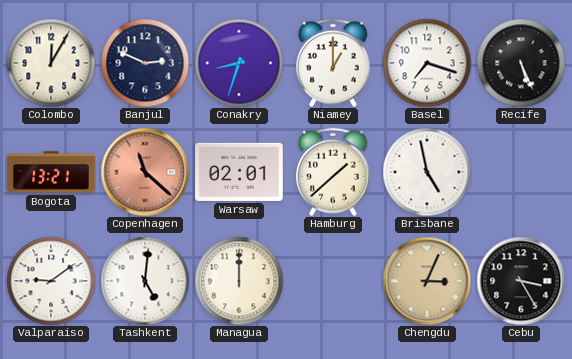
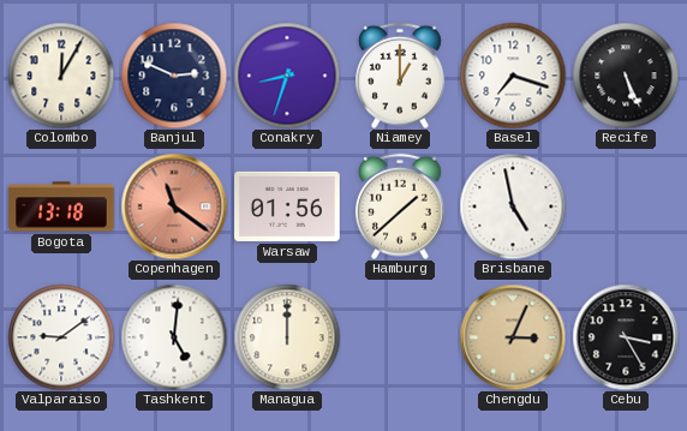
Bogota: 13:21 -> 13:18 (61, 206)
Copenhagen: 11:22 -> 11:21 (174, 206)
Warsaw: 02:01 -> 01:56 (287, 206)
